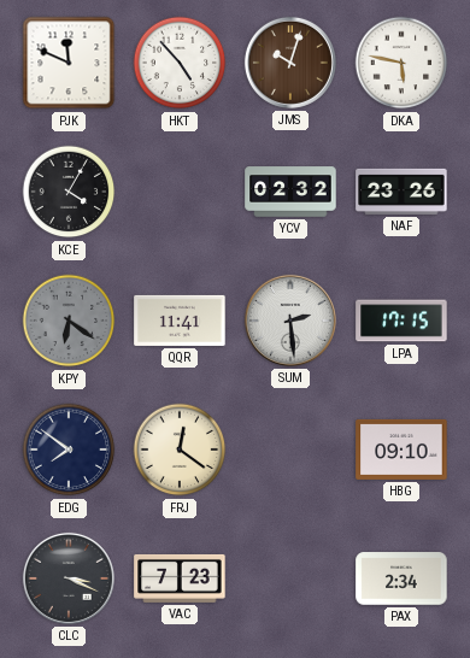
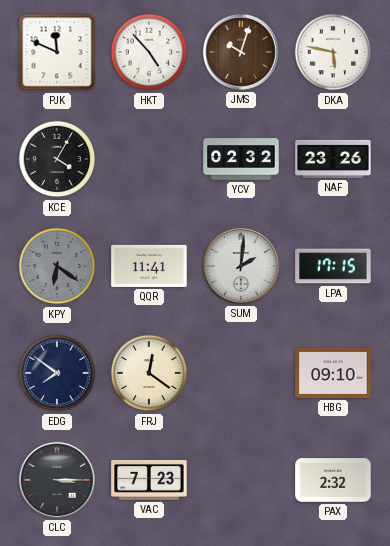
SUM: 2:29 -> 2:01 (241, 266)
CLC: 3:19 -> 3:15 (57, 480)
PAX: 2:34 -> 2:32 (333, 480)
